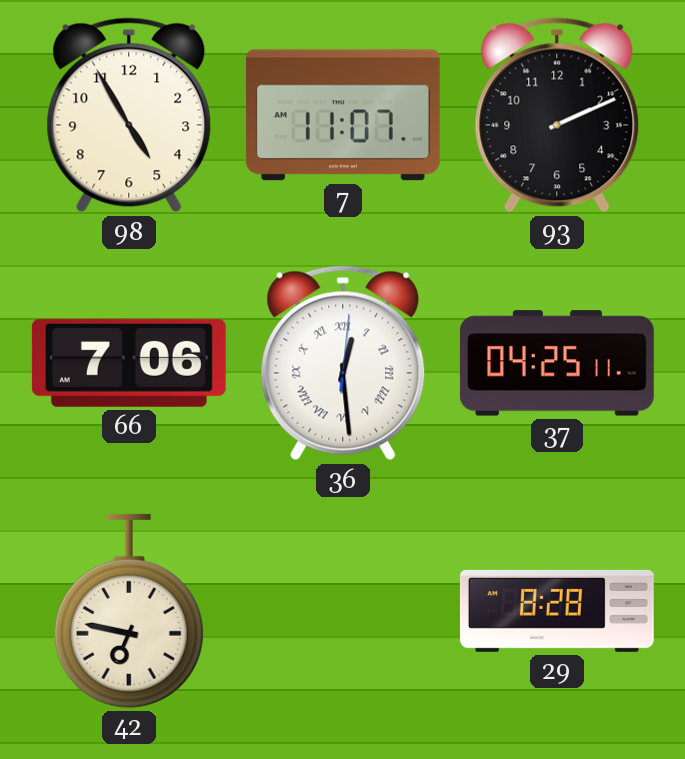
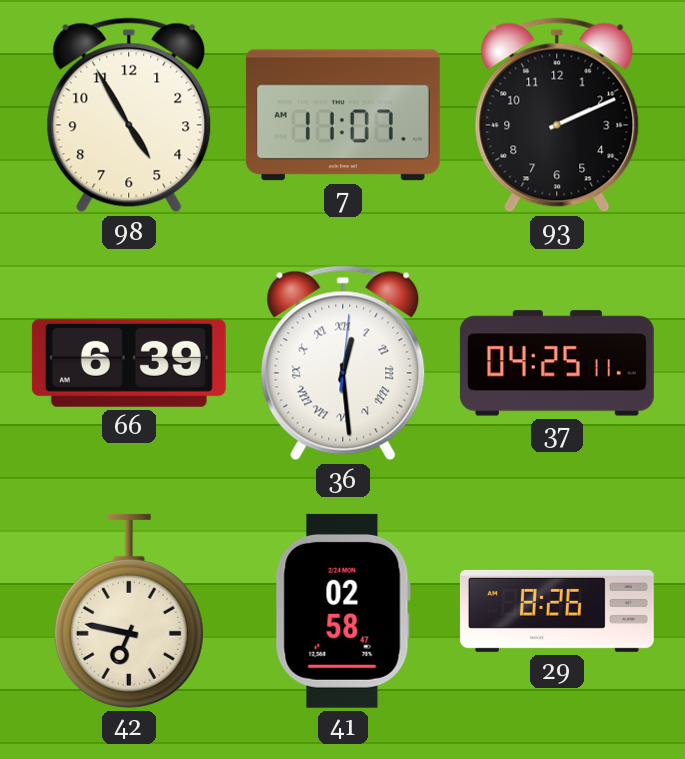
66: 7:06 -> 6:39 (129, 363)
41: none -> 02:58 (343, 611)
29: 8:28 -> 8:26 (557, 611)
